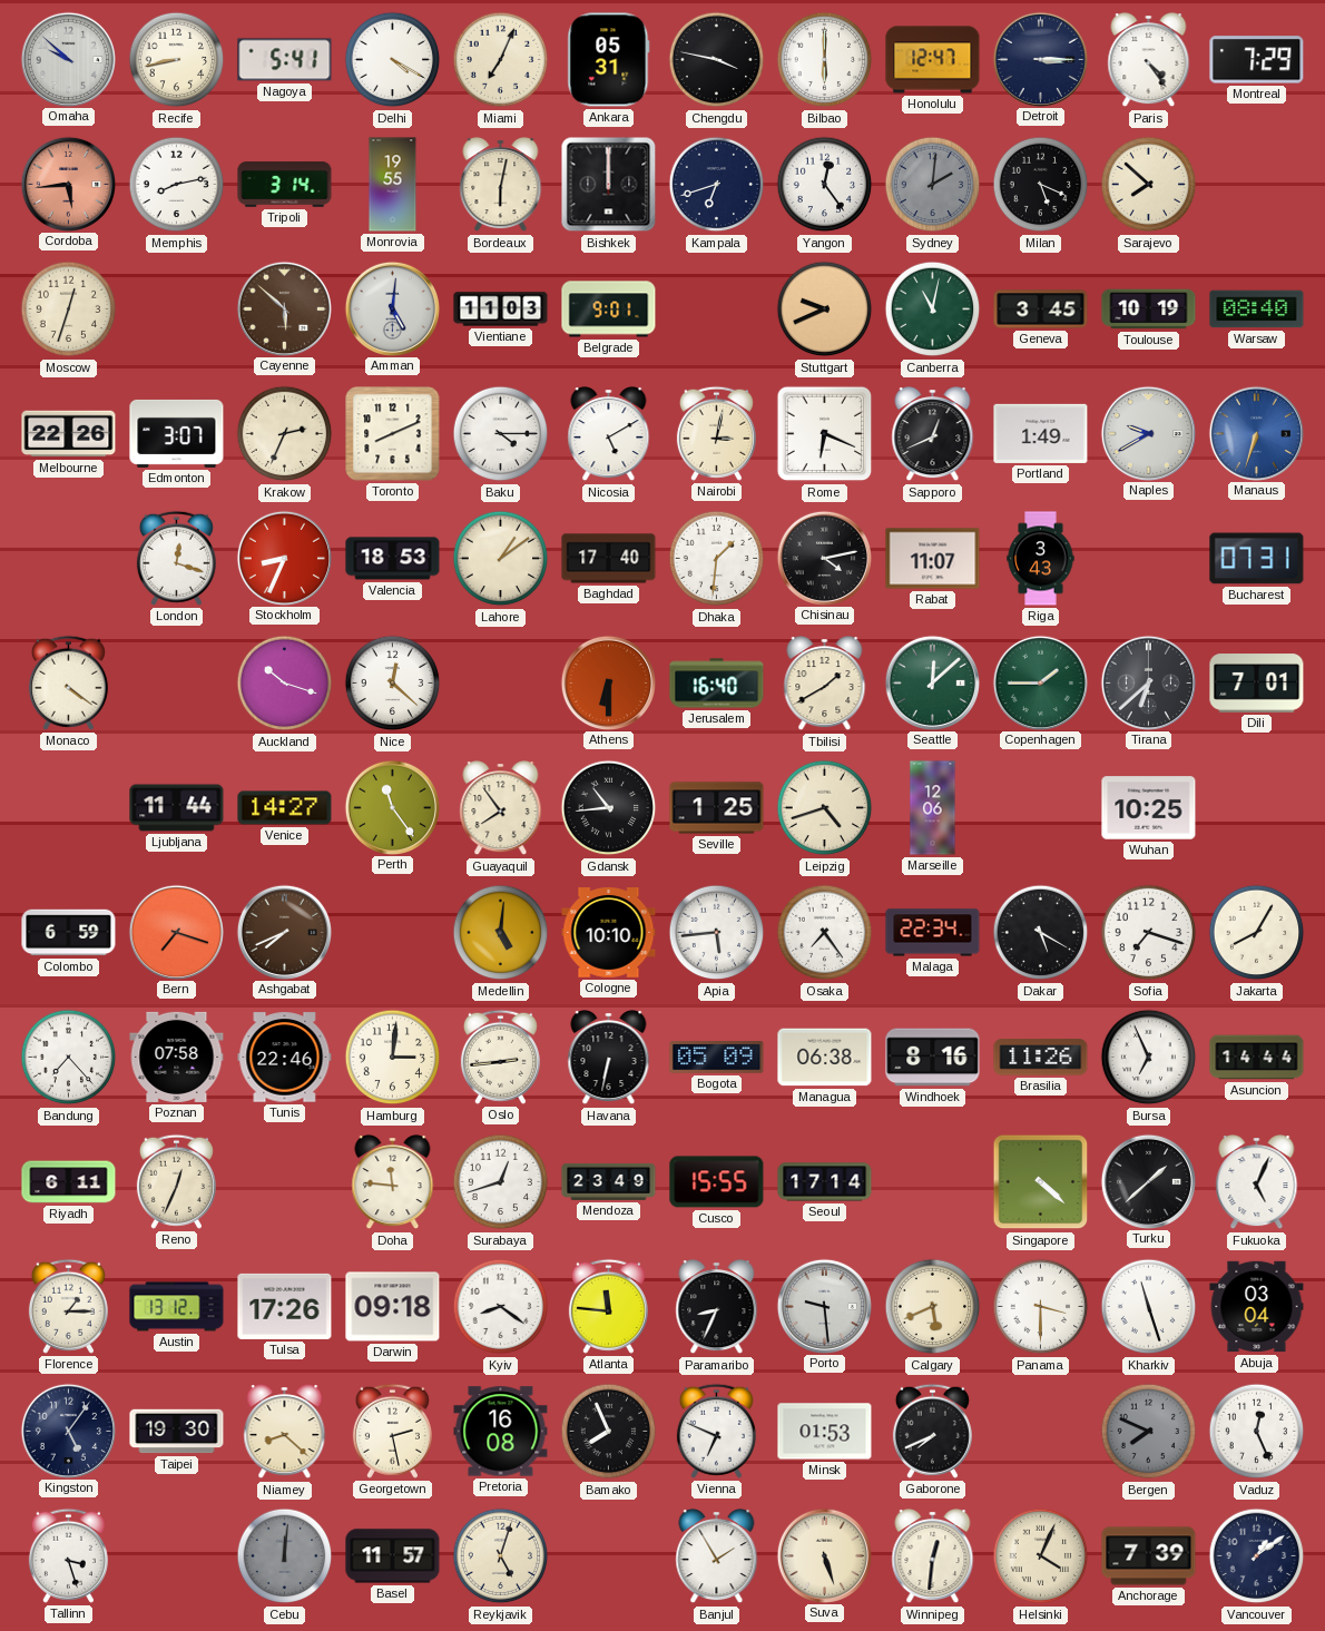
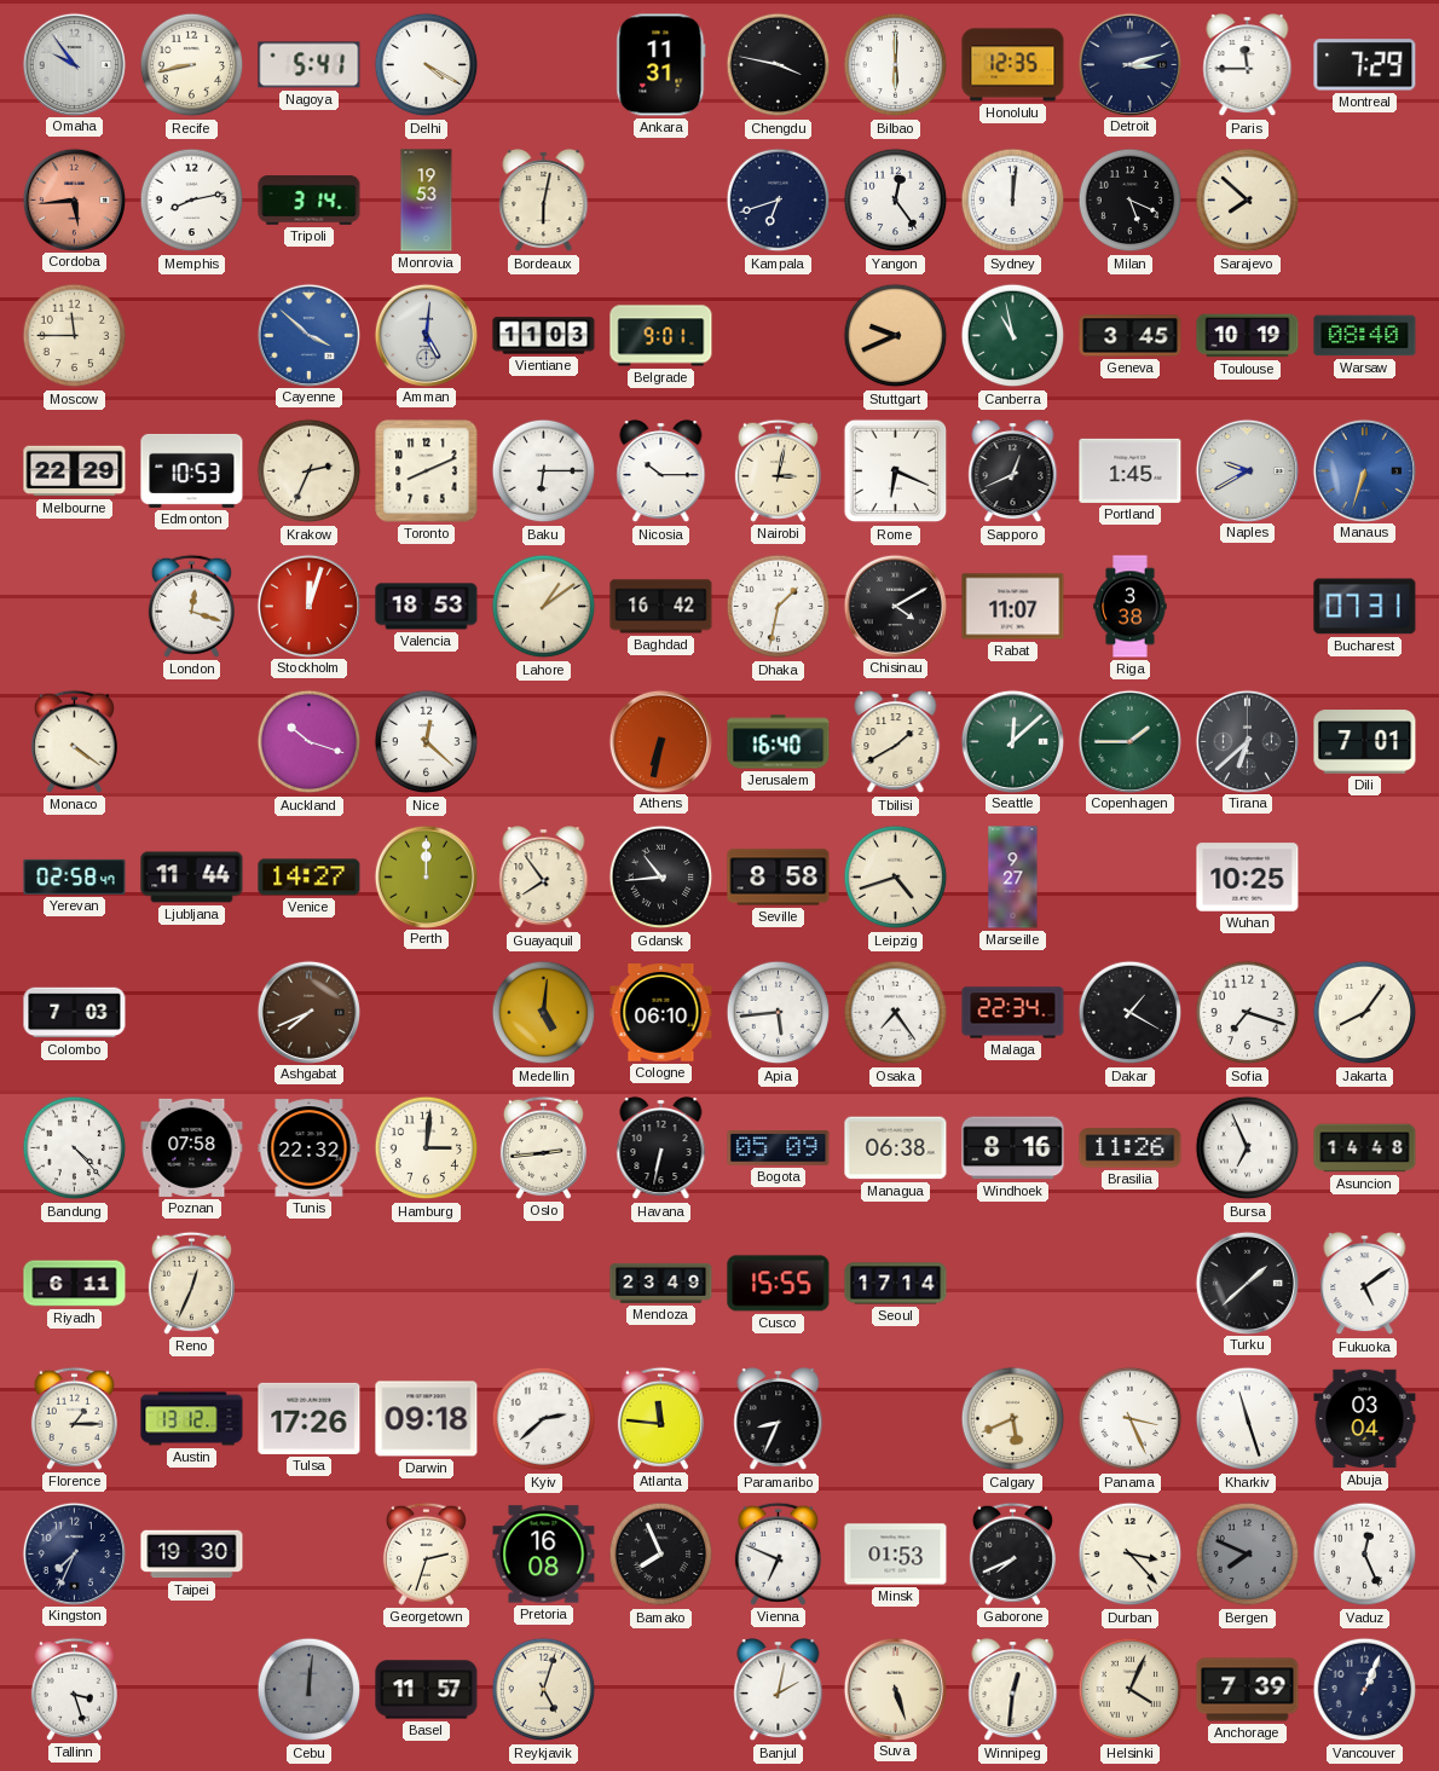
Omaha: 9:52 -> 9:54 (74, 64)
Miami: 7:04 -> none (501, 60)
Ankara: 05:31 -> 11:31 (661, 65)
Honolulu: 12:47 -> 12:35 (1013, 65)
Detroit: 3:15 -> 3:12 (1129, 64)
Paris: 4:24 -> 11:45 (1248, 65)
Monrovia: 19:55 -> 19:53 (427, 201)
Bishkek: 12:00 -> none (609, 185)
Sydney: 2:01 -> 12:01 (1013, 201)
Sydney dial: grey -> white (1013, 201)
Moscow: 12:33 -> 11:45 (75, 336)
Cayenne: 5:52 -> 3:52 (308, 335)
Cayenne dial: brown -> blue (308, 335)
Canberra: 11:02 -> 10:58 (1013, 336)
Melbourne: 22:26 -> 22:29 (75, 471)
Edmonton: 3:07 -> 10:53 (192, 470)
Baku: 4:15 -> 6:15 (544, 471)
Nicosia: 5:10 -> 10:15 (661, 471)
Portland: 1:49 -> 1:45 (1131, 470)
Stockholm: 8:34 -> 12:03 (308, 606)
Baghdad: 17:40 -> 16:42 (661, 607)
Dhaka: 1:31 -> 1:32 (779, 607)
Chisinau: 4:13 -> 4:10 (895, 606)
Riga: 3:43 -> 3:38 (1131, 607)
Athens: 6:30 -> 6:32 (660, 741)
Yerevan: none -> 02:58 (75, 876)
Perth: 11:24 -> 12:00 (426, 876)
Seville: 1:25 -> 8:58 (779, 878)
Marseille: 12:06 -> 9:27 (1013, 878)
Colombo: 6:59 -> 7:03 (75, 1013)
Bern: 7:18 -> none (176, 932)
Cologne: 10:10 -> 06:10 (661, 1013)
Dakar: 5:20 -> 1:20 (1131, 1013)
Jakarta: 8:05 -> 8:06 (1365, 1013)
Bandung: 7:23 -> 4:23 (75, 1148)
Tunis: 22:46 -> 22:32 (310, 1148)
Asuncion: 14:44 -> 14:48 (1365, 1148)
Doha: 11:46 -> none (393, 1182)
Surabaya: 12:42 -> none (501, 1182)
Singapore: 4:22 -> none (1041, 1182)
Fukuoka: 5:04 -> 5:09 (1365, 1284)
Kyiv: 8:21 -> 2:38 (544, 1419)
Porto: 9:29 -> none (824, 1306)
Panama: 3:30 -> 3:26 (1131, 1419)
Kingston: 5:06 -> 7:34 (74, 1553)
Niamey: 8:22 -> none (285, 1432)
Georgetown: 2:28 -> 2:33 (426, 1553)
Durban: none -> 3:23 (1131, 1555)
Banjul: 1:55 -> 2:02 (779, 1690)
Vancouver: 1:09 -> 1:04 (1365, 1690)
